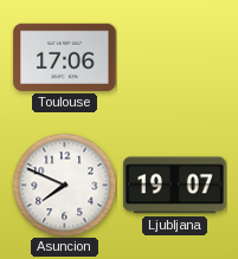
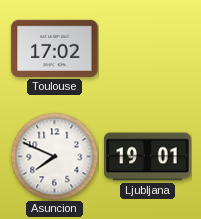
Toulouse: 17:06 -> 17:02 (55, 48)
Ljubljana: 19:07 -> 19:01 (148, 157)
